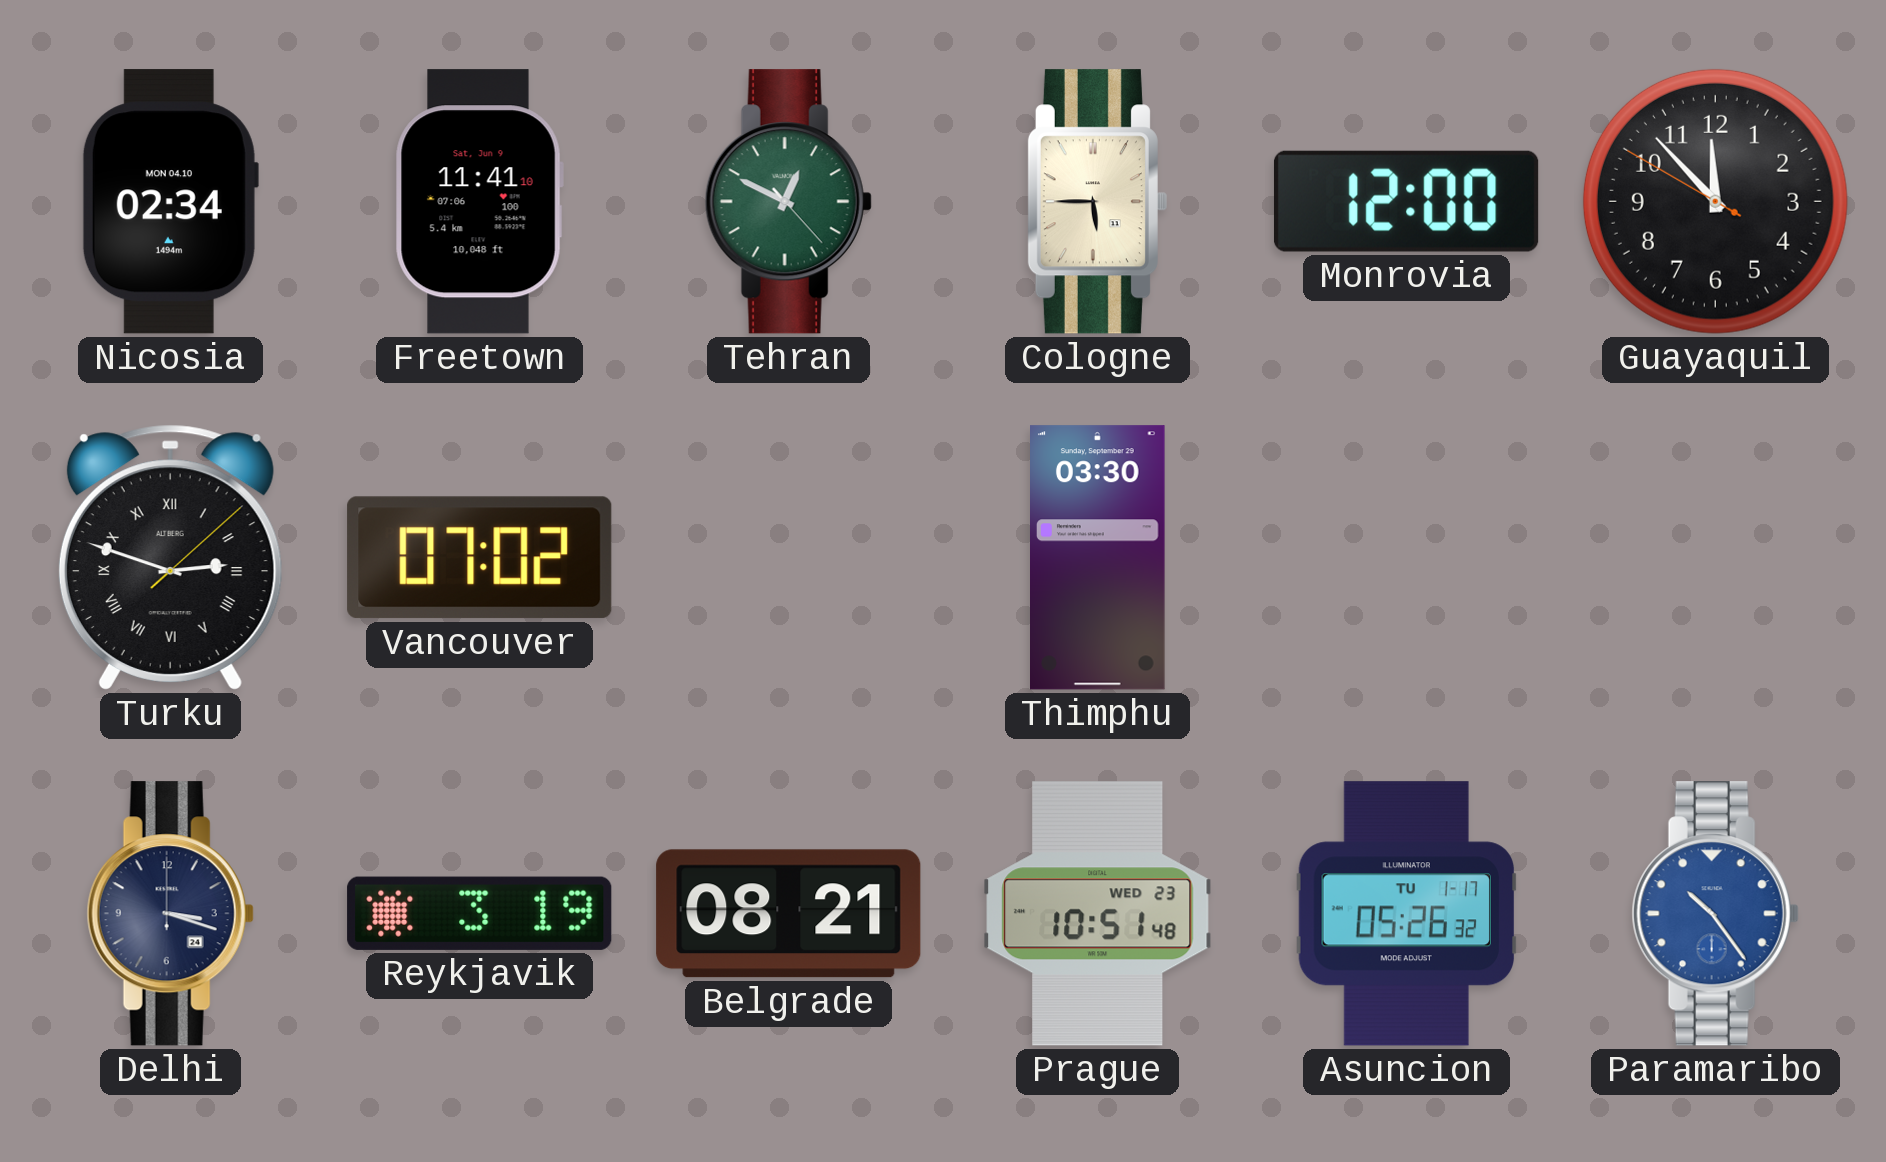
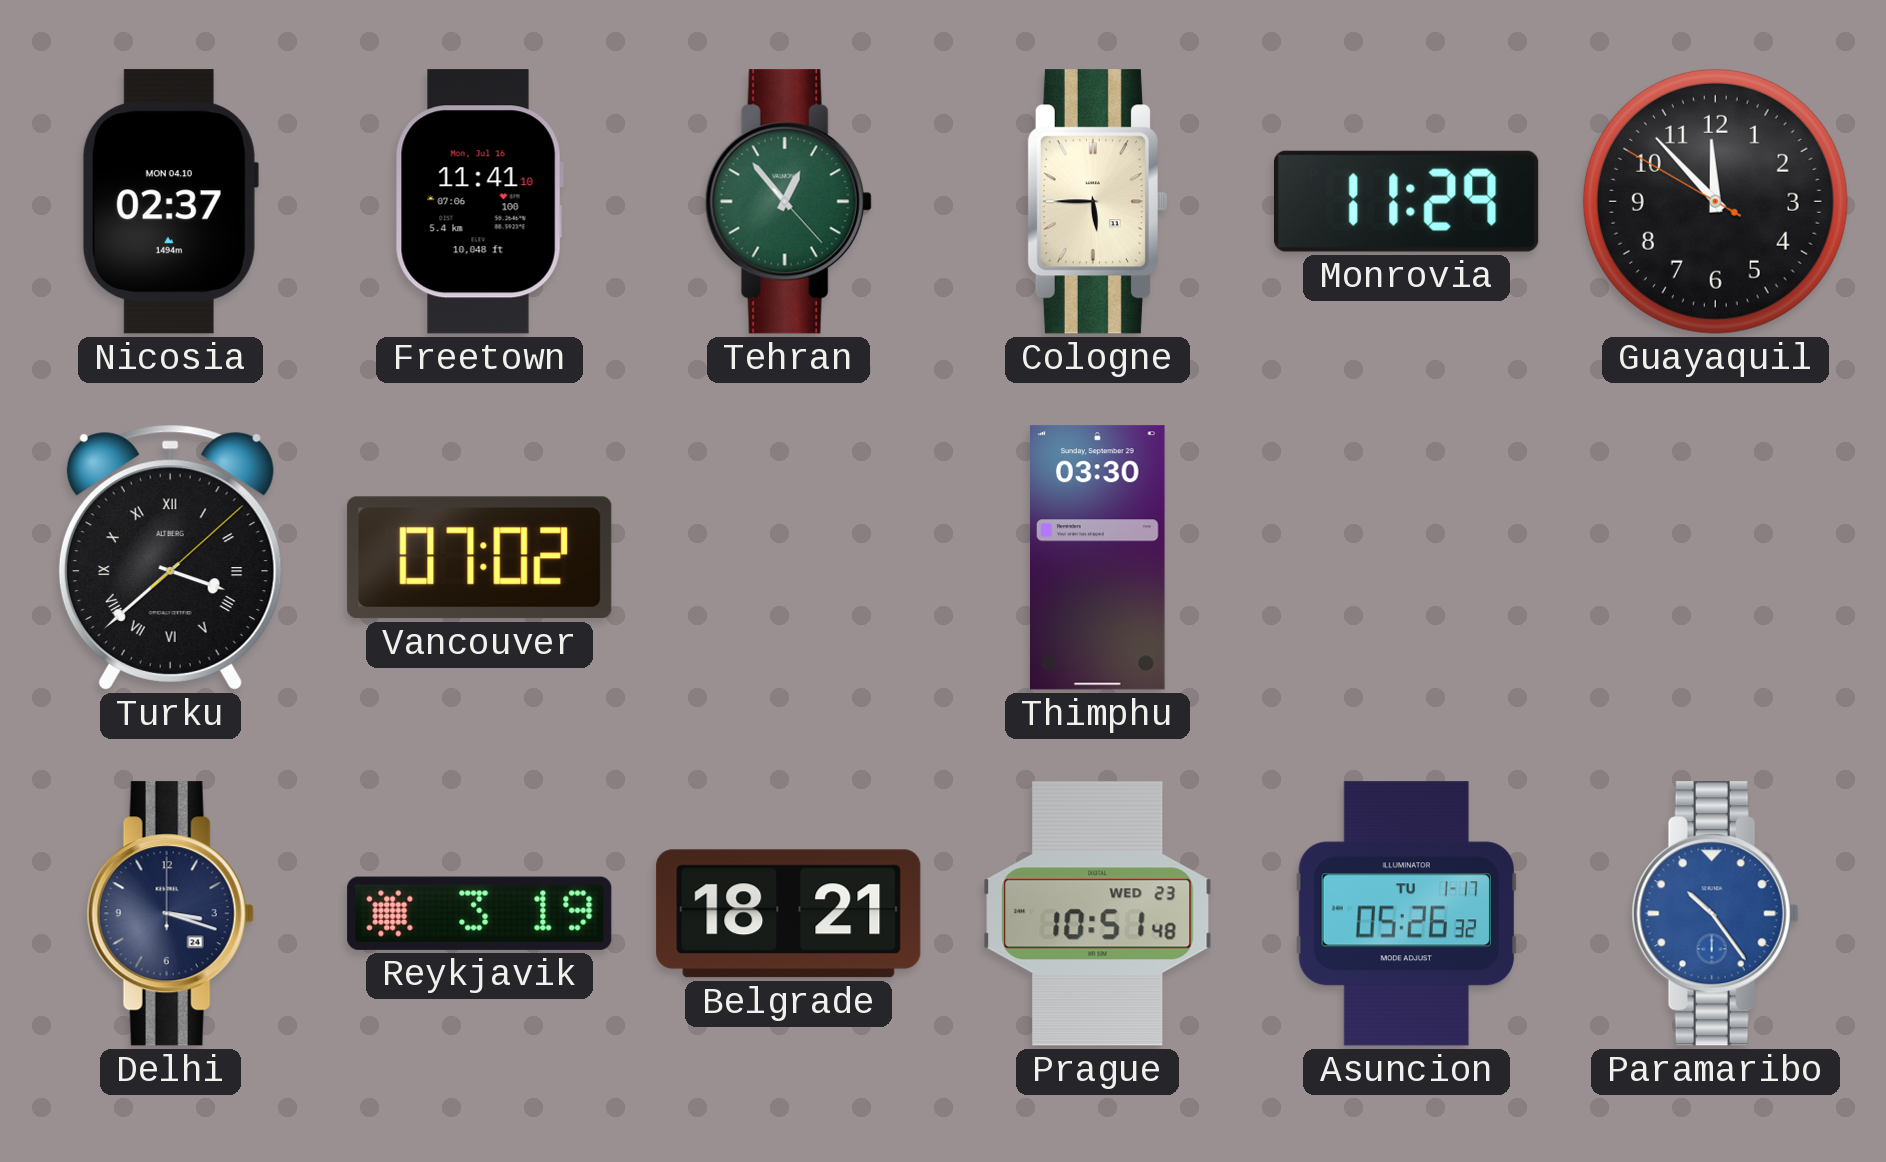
Nicosia: 02:34 -> 02:37 (170, 202)
Freetown date: Sat, Jun 9 -> Mon, Jul 16 (479, 202)
Tehran: 12:49 -> 12:53 (788, 202)
Monrovia: 12:00 -> 11:29 (1406, 201)
Turku: 2:48 -> 3:38 (170, 557)
Belgrade: 08:21 -> 18:21 (789, 914)
